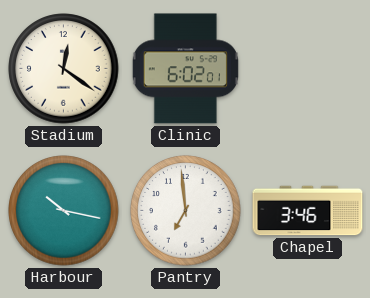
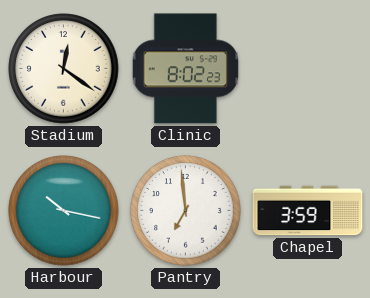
Clinic: 6:02 -> 8:02 (185, 69)
Chapel: 3:46 -> 3:59 (308, 211)
